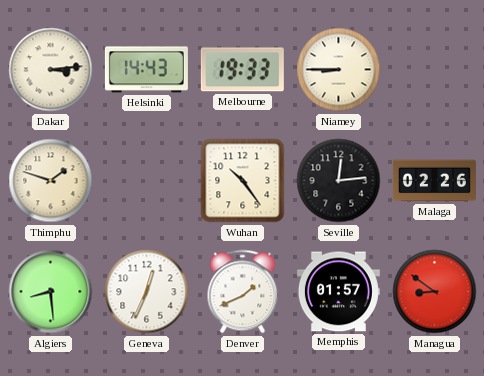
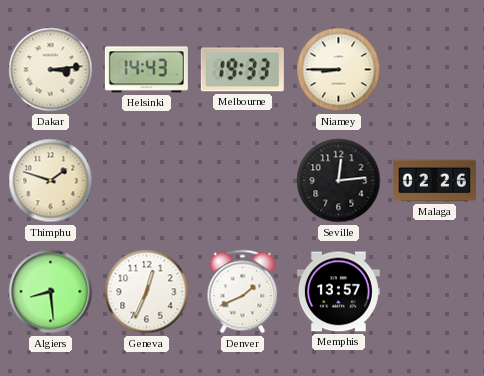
Wuhan: 10:24 -> none (243, 181)
Memphis: 01:57 -> 13:57 (338, 292)
Managua: 8:51 -> none (435, 292)
